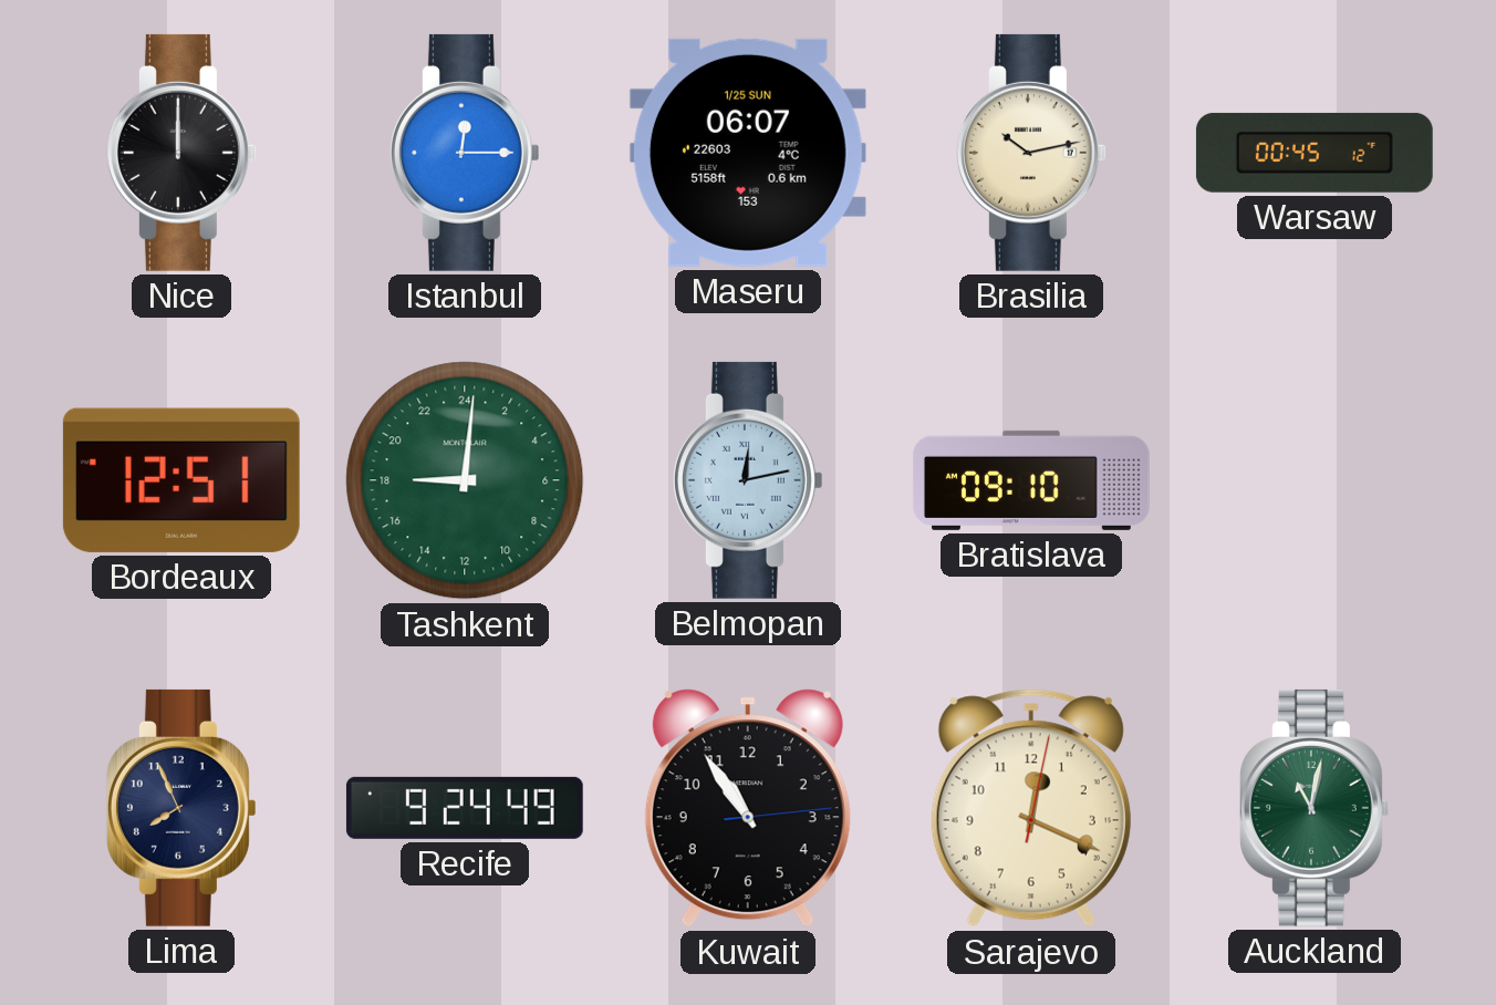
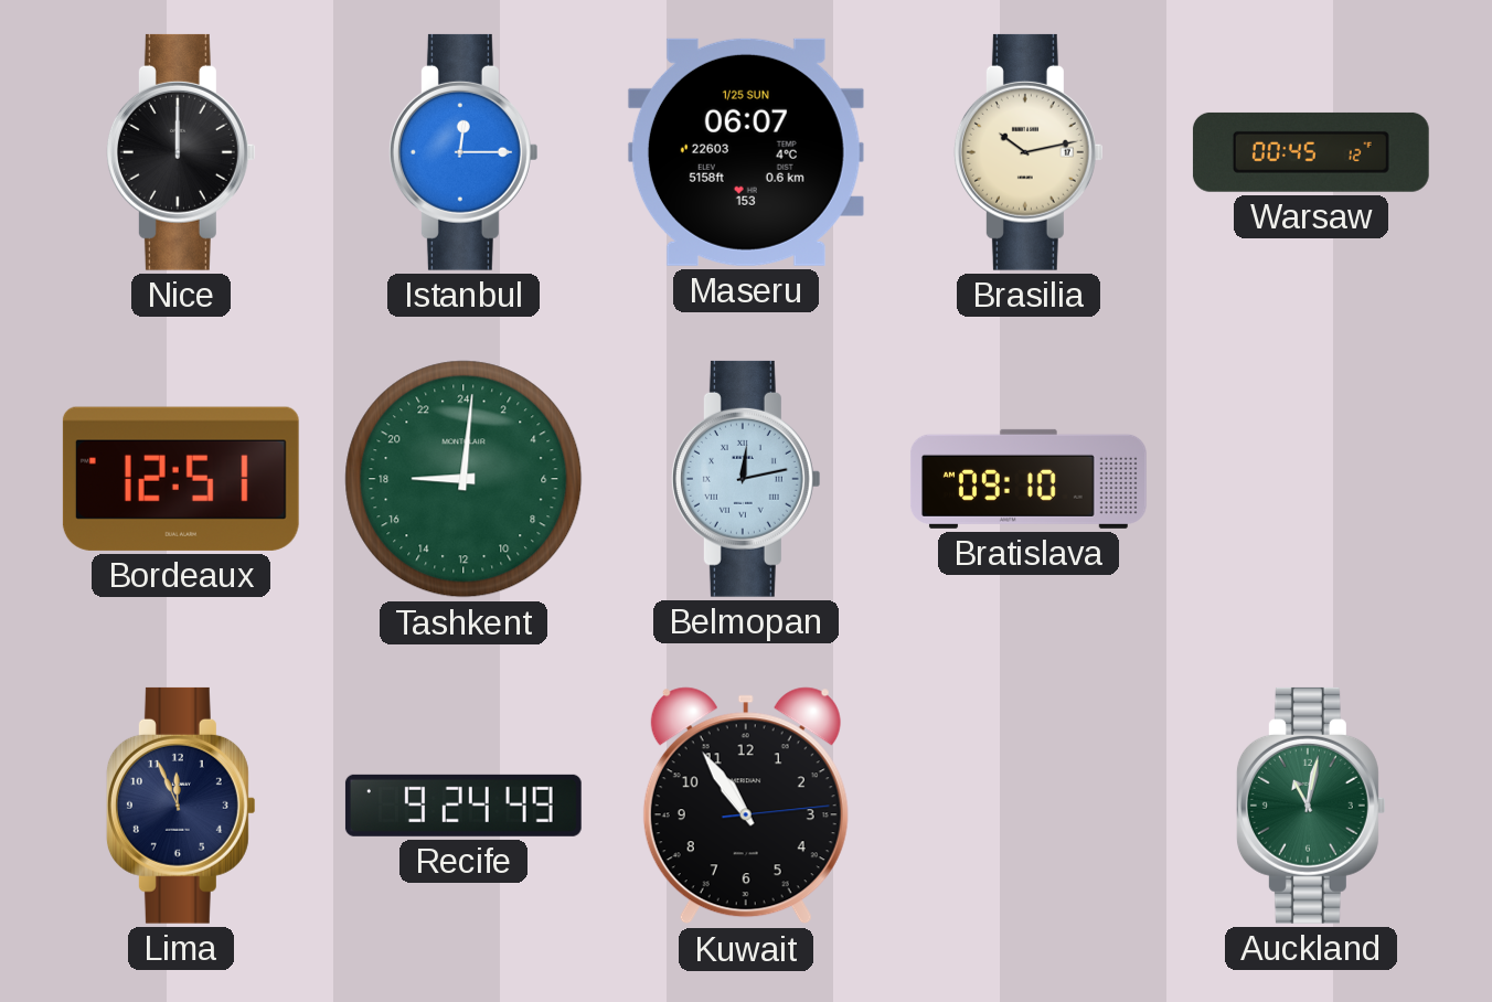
Lima: 7:56 -> 11:56 (181, 806)
Sarajevo: 12:19 -> none (1031, 808)
